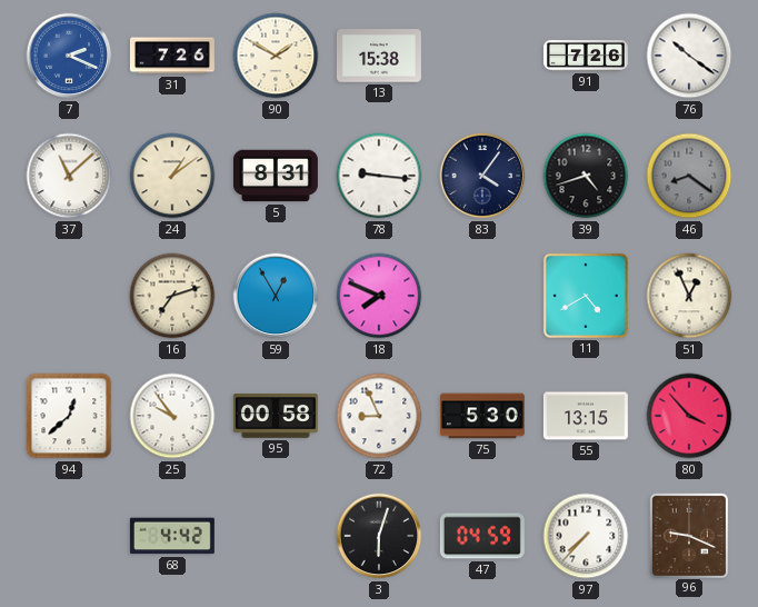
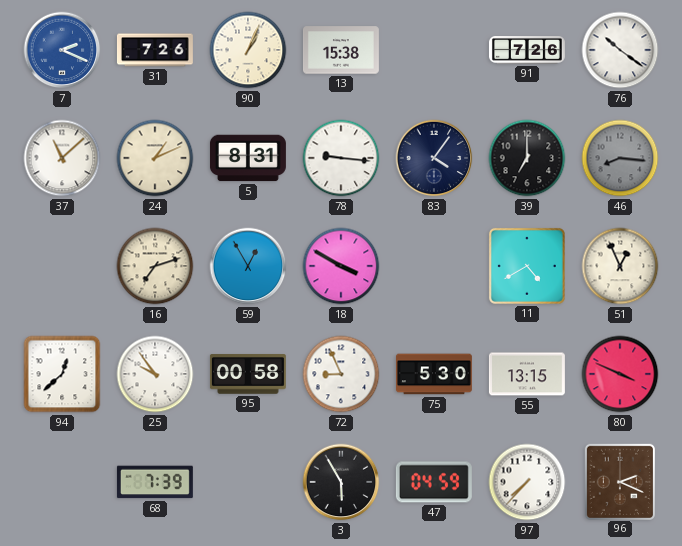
90: 1:50 -> 1:04 (248, 50)
24: 1:09 -> 1:11 (155, 158)
39: 4:42 -> 7:00 (527, 158)
46: 8:21 -> 8:16 (620, 158)
18: 7:49 -> 3:50 (341, 266)
80: 3:53 -> 3:49 (620, 374)
68: 4:42 -> 7:39 (155, 482)
3: 6:03 -> 5:55 (341, 482)
96: 9:19 -> 2:19 (620, 481)
